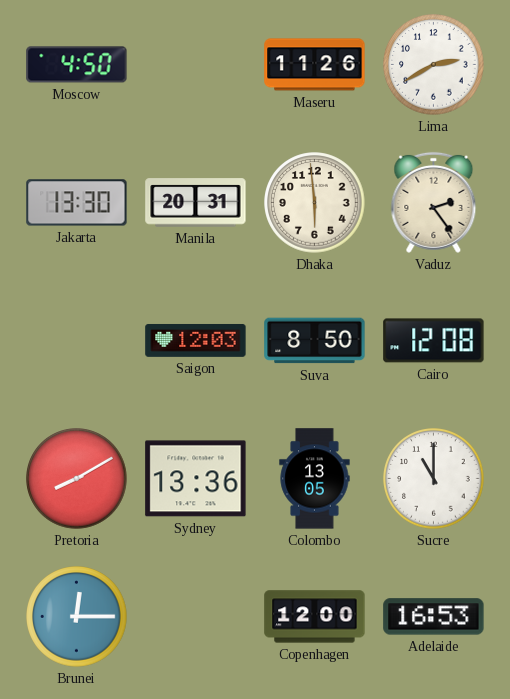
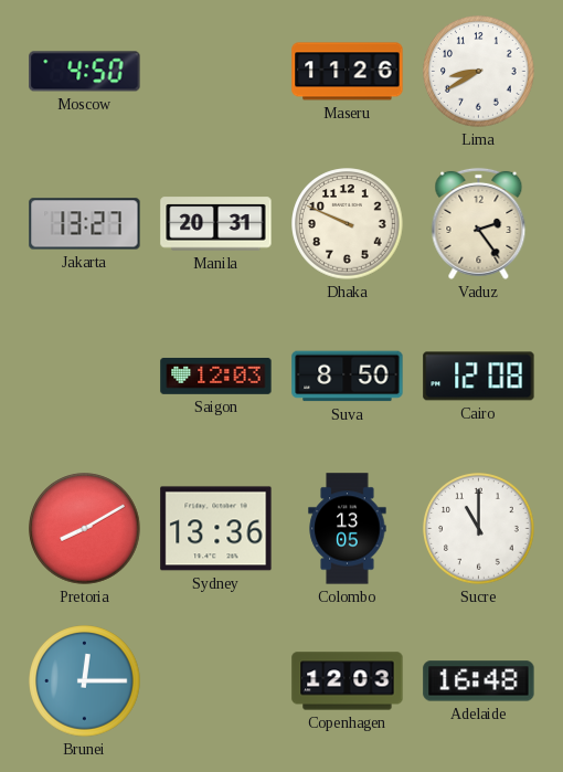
Lima: 2:40 -> 8:40 (479, 72)
Jakarta: 13:30 -> 13:27 (85, 224)
Dhaka: 5:59 -> 9:49 (348, 224)
Copenhagen: 12:00 -> 12:03 (348, 681)
Adelaide: 16:53 -> 16:48 (479, 681)
